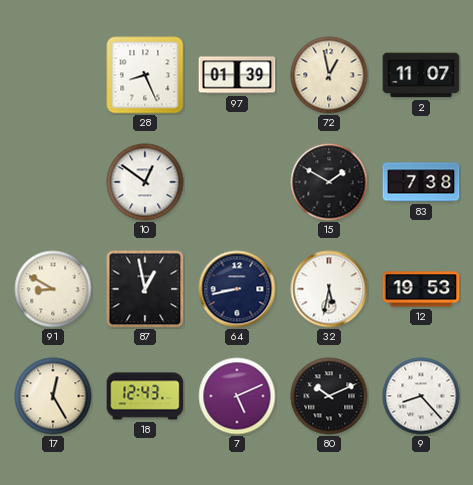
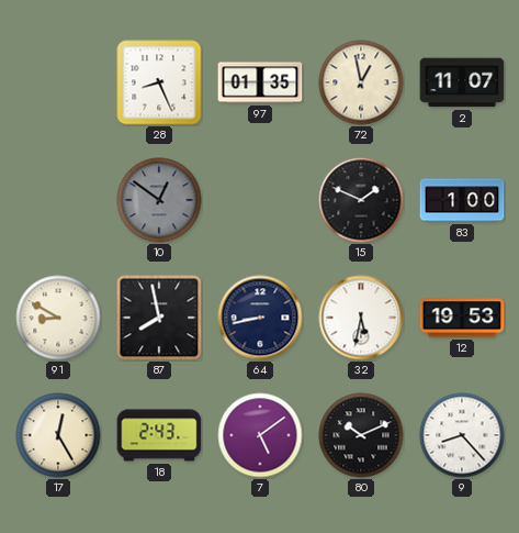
97: 01:39 -> 01:35 (260, 82)
10 dial: white -> grey (159, 200)
15: 1:50 -> 1:49 (361, 200)
83: 7:38 -> 1:00 (462, 200)
87: 12:58 -> 7:58 (159, 318)
18: 12:43 -> 2:43 (159, 435)
7: 5:11 -> 5:09 (260, 435)
